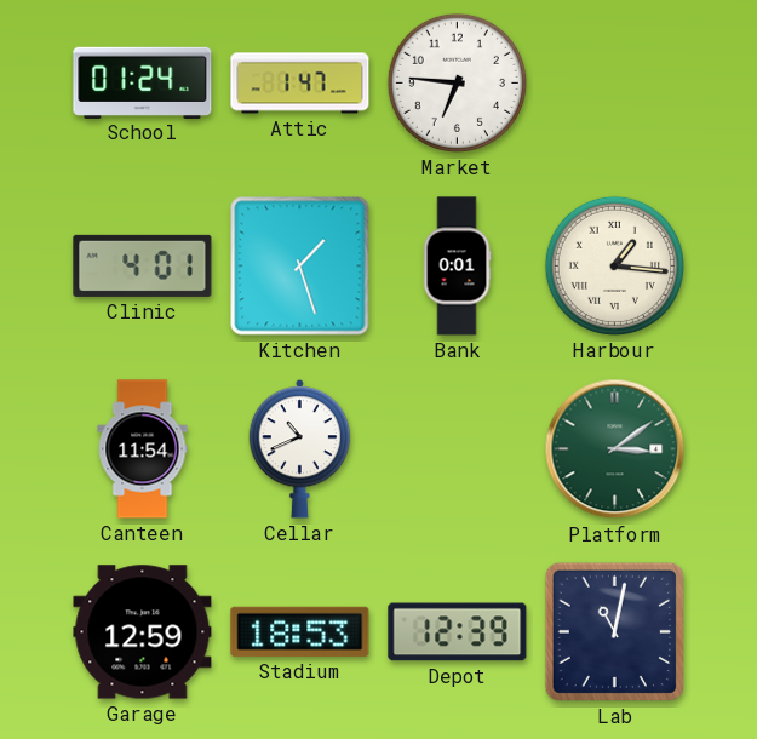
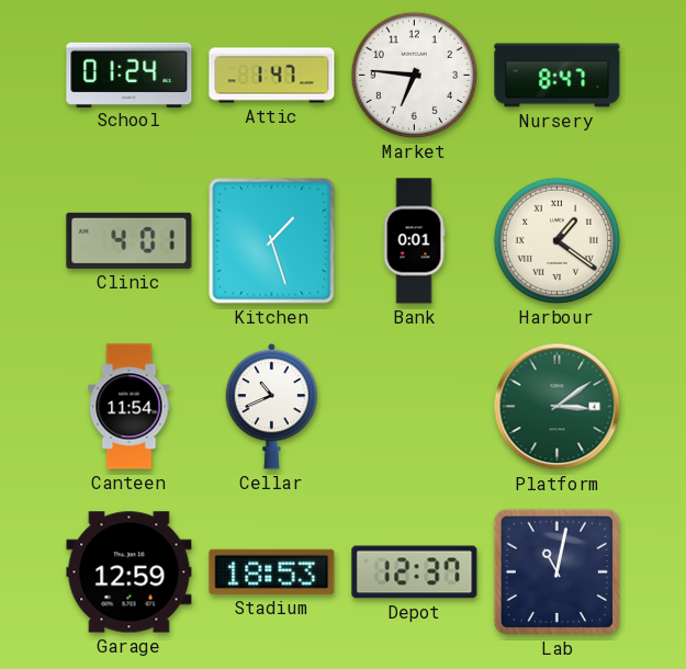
Nursery: none -> 8:47 (558, 76)
Harbour: 1:16 -> 1:21 (556, 240)
Depot: 12:39 -> 12:37 (415, 572)
